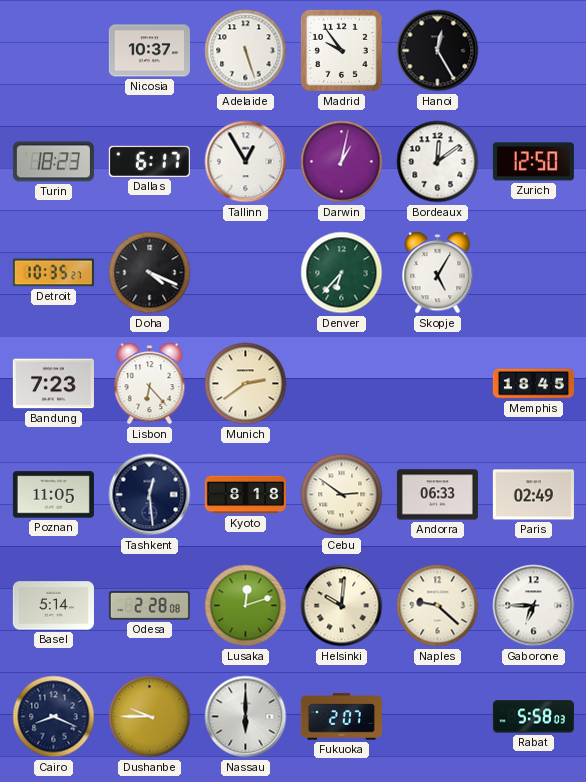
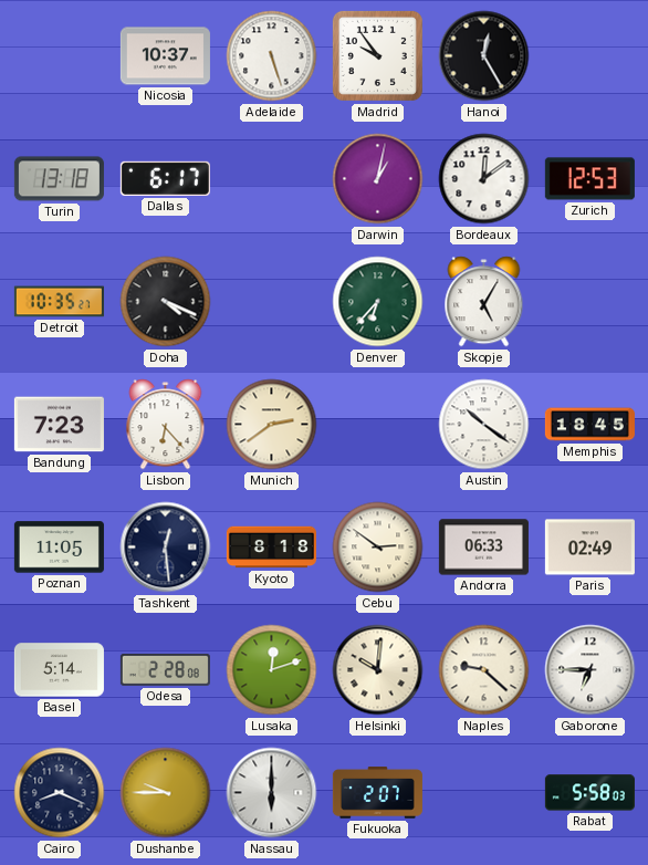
Turin: 18:23 -> 13:18 (59, 179)
Tallinn: 12:55 -> none (246, 162)
Zurich: 12:50 -> 12:53 (589, 179)
Austin: none -> 10:21 (484, 425)
